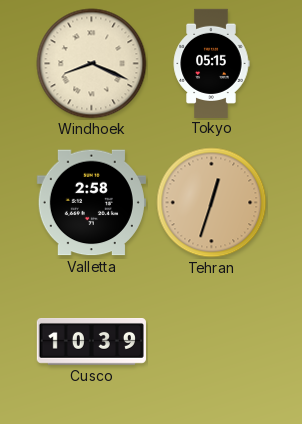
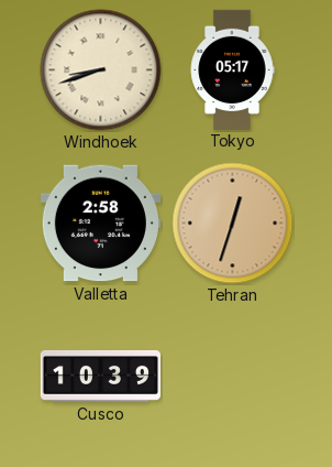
Windhoek: 8:19 -> 8:42 (101, 70)
Tokyo: 05:15 -> 05:17 (232, 69)
